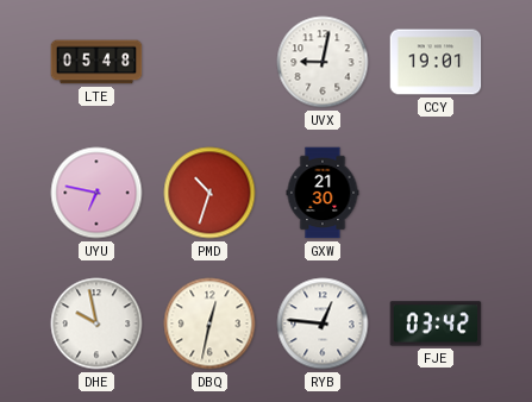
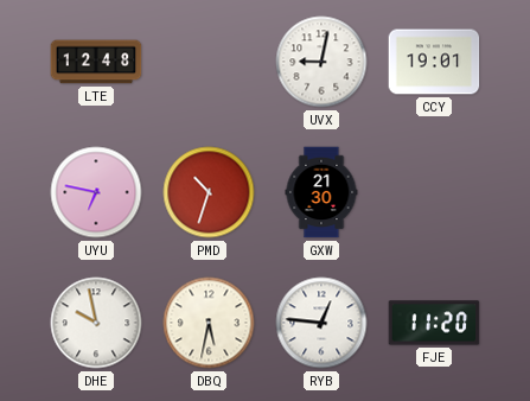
LTE: 05:48 -> 12:48 (96, 62)
DBQ: 12:32 -> 5:32 (209, 323)
FJE: 03:42 -> 11:20 (434, 323)
